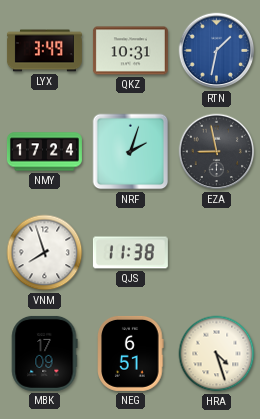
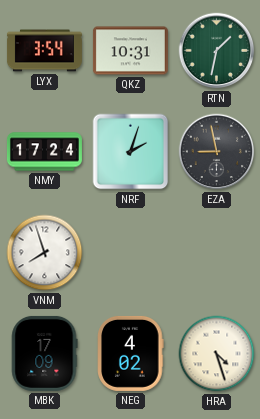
LYX: 3:49 -> 3:54 (44, 51)
RTN dial: blue -> green (217, 51)
QJS: 11:38 -> none (130, 253)
NEG: 6:51 -> 4:02 (131, 353)
